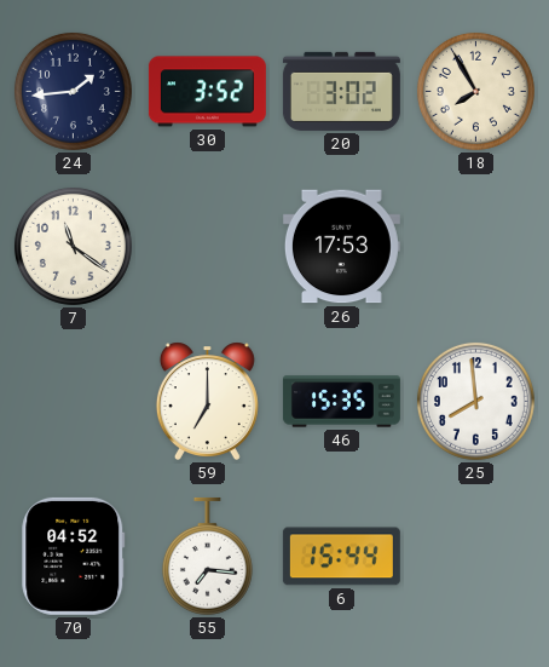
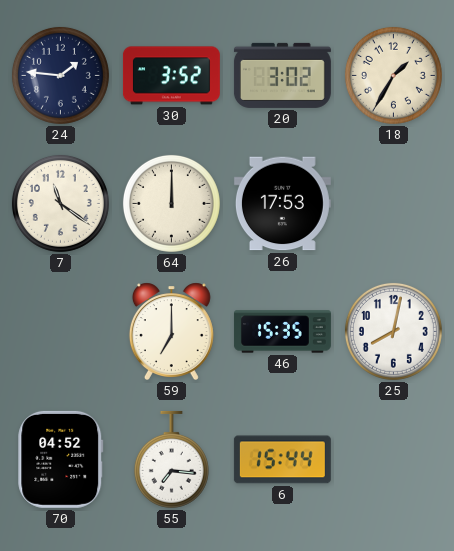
24: 1:44 -> 1:46 (60, 75)
18: 7:55 -> 1:35 (393, 75)
64: none -> 12:00 (171, 203)
25: 7:59 -> 8:02 (393, 331)
